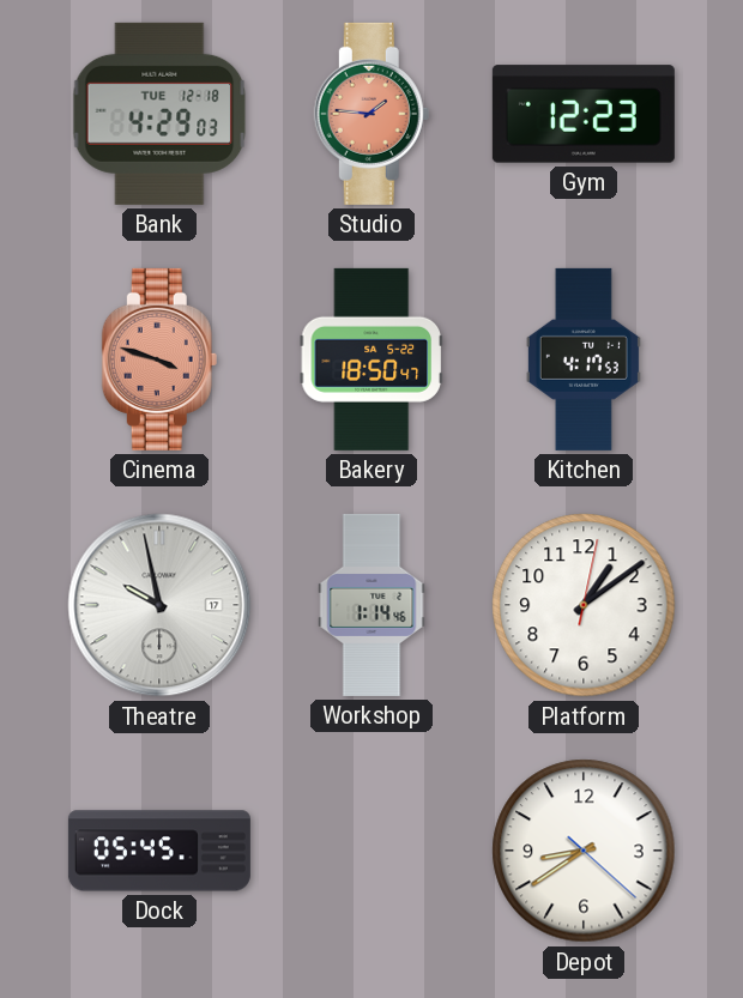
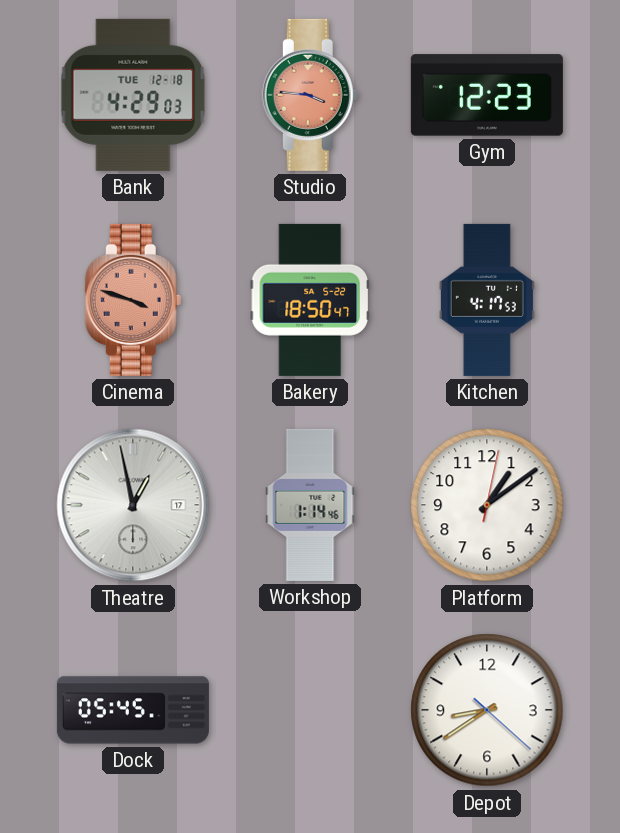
Studio: 1:46 -> 3:46 (310, 95)
Theatre: 9:58 -> 12:58 (133, 505)
